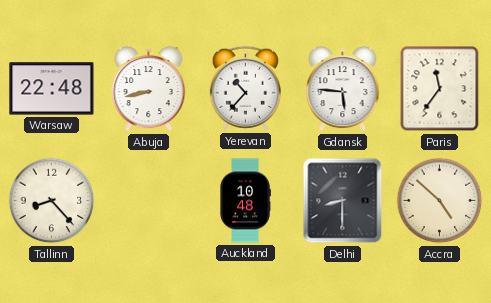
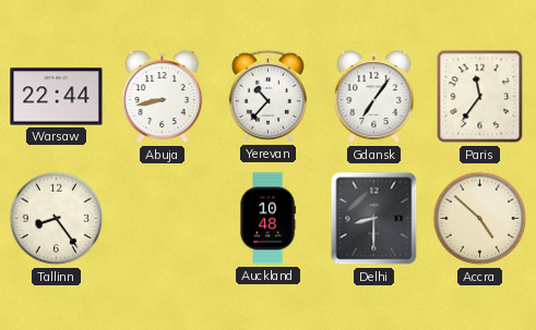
Warsaw: 22:48 -> 22:44 (57, 97)
Gdansk: 5:46 -> 7:06 (374, 97)
Tallinn: 8:23 -> 8:24 (57, 219)
